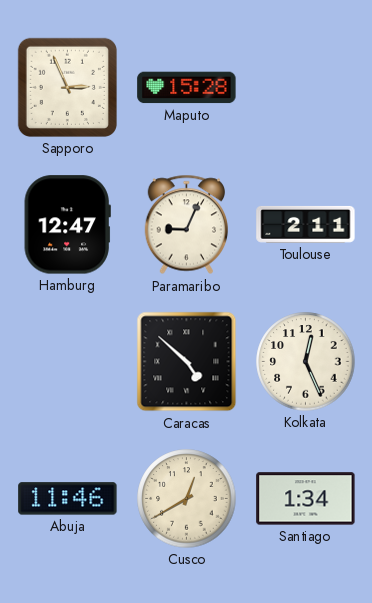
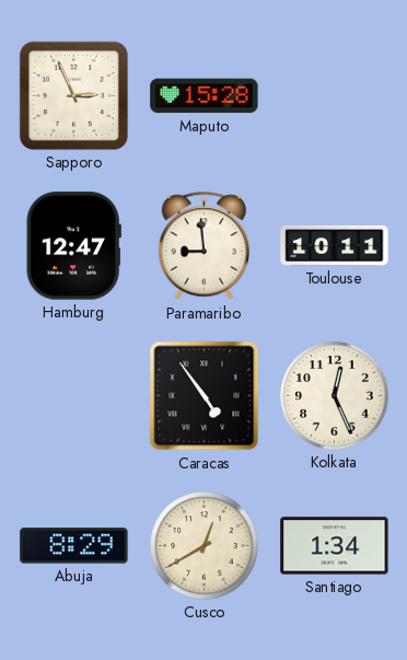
Paramaribo: 9:04 -> 8:59 (203, 246)
Toulouse: 2:11 -> 10:11 (335, 245)
Caracas: 4:52 -> 4:54 (205, 396)
Abuja: 11:46 -> 8:29 (74, 546)
